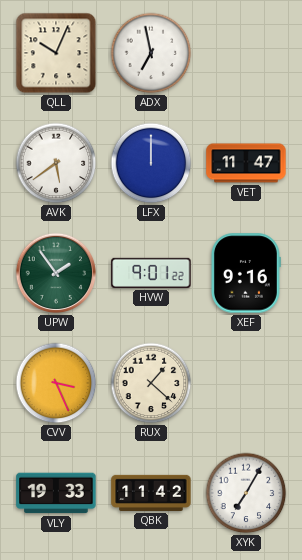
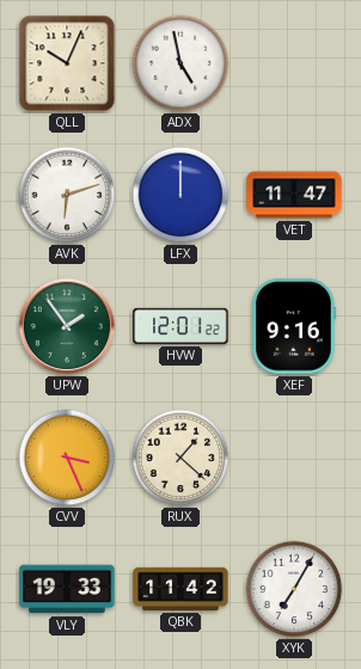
ADX: 6:58 -> 4:58 (180, 63)
AVK: 5:39 -> 6:12 (67, 195)
HVW: 9:01 -> 12:01 (180, 326)
